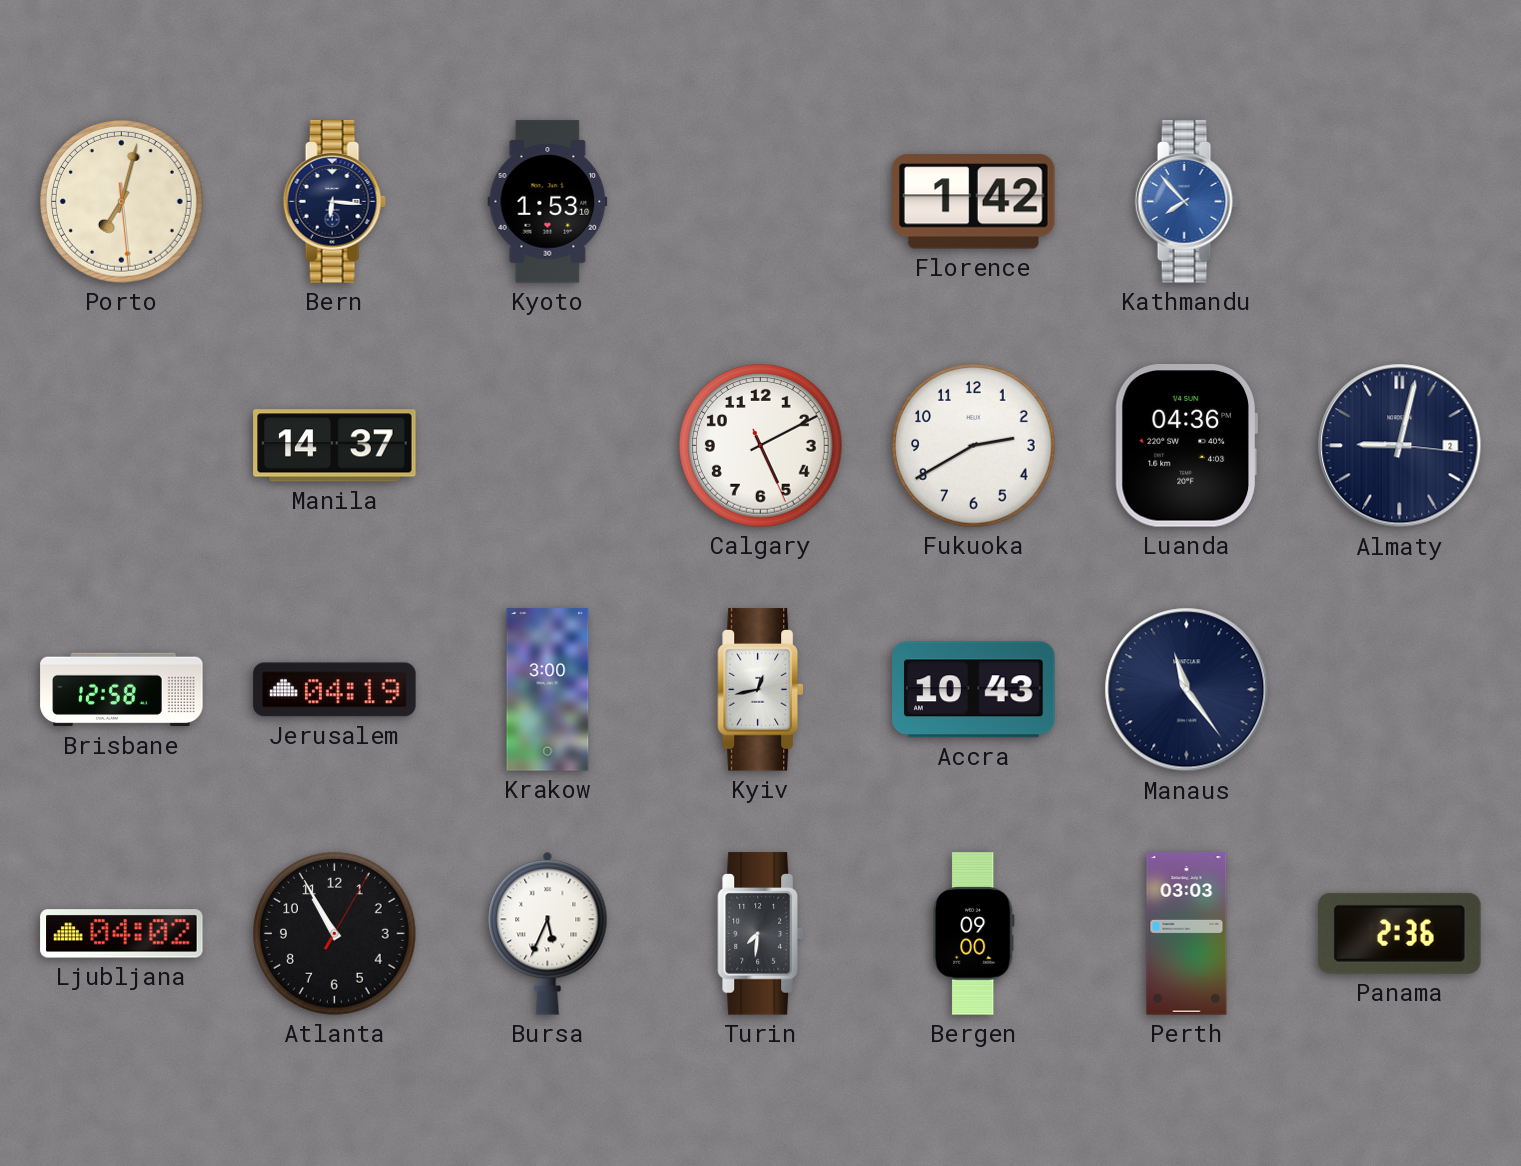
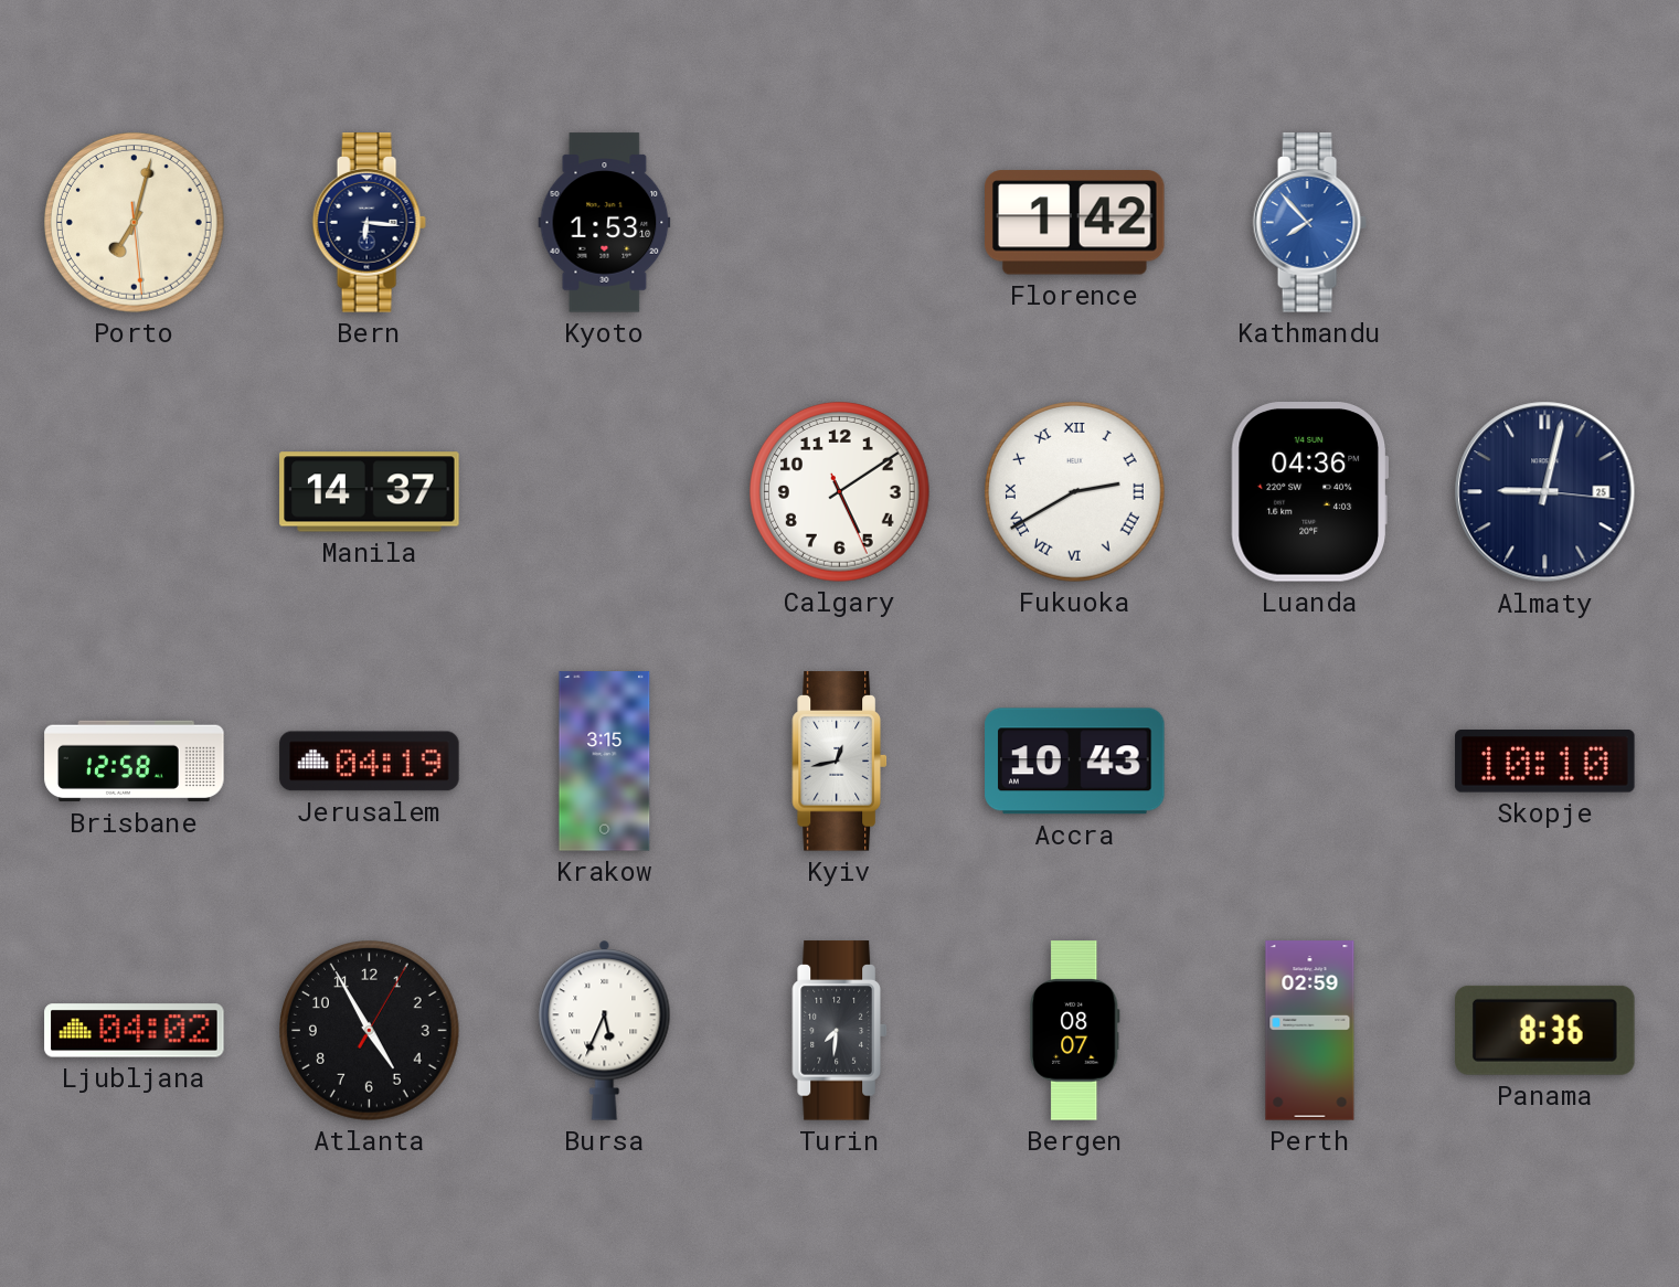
Calgary: 5:10 -> 5:09 (840, 492)
Fukuoka numerals: Arabic -> Roman (1075, 492)
Almaty date: 2 -> 25 (1545, 492)
Krakow: 3:00 -> 3:15 (605, 762)
Manaus: 11:24 -> none (1187, 690)
Skopje: none -> 10:10 (1545, 762)
Atlanta: 10:55 -> 4:55 (370, 1031)
Bergen: 09:00 -> 08:07 (1074, 1031)
Perth: 03:03 -> 02:59 (1310, 1031)
Panama: 2:36 -> 8:36 (1545, 1030)
